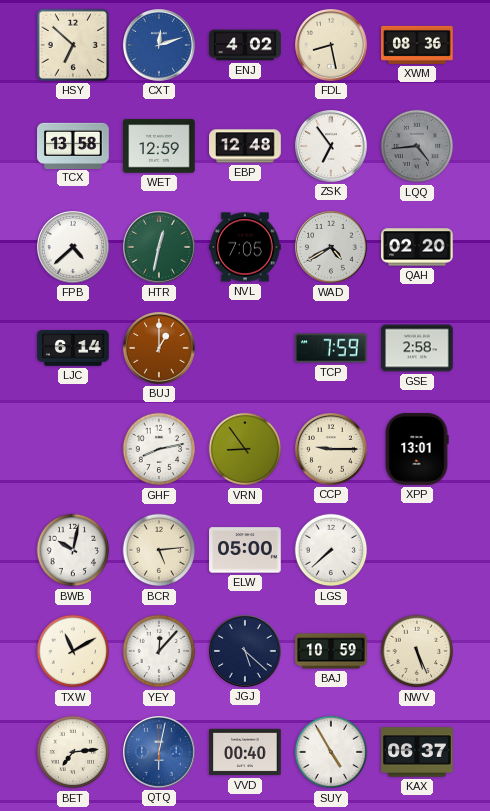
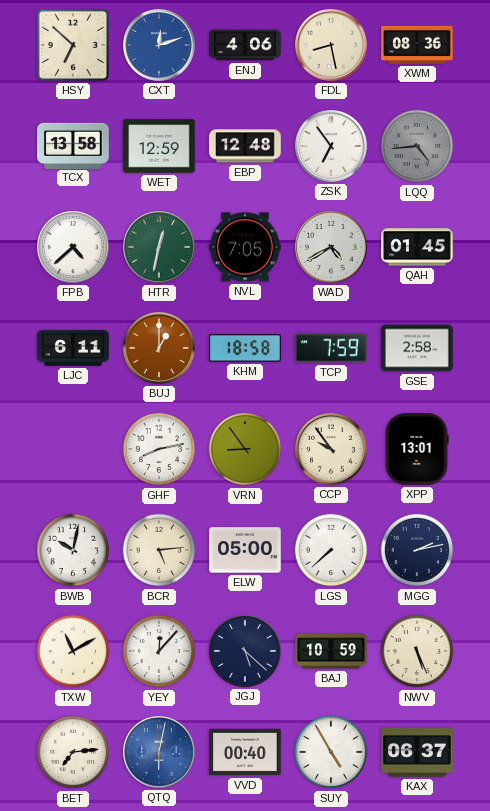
ENJ: 4:02 -> 4:06 (245, 45)
QAH: 02:20 -> 01:45 (417, 247)
LJC: 6:14 -> 6:11 (73, 348)
KHM: none -> 18:58 (245, 348)
CCP: 9:15 -> 9:54 (332, 450)
MGG: none -> 2:13 (417, 550)
